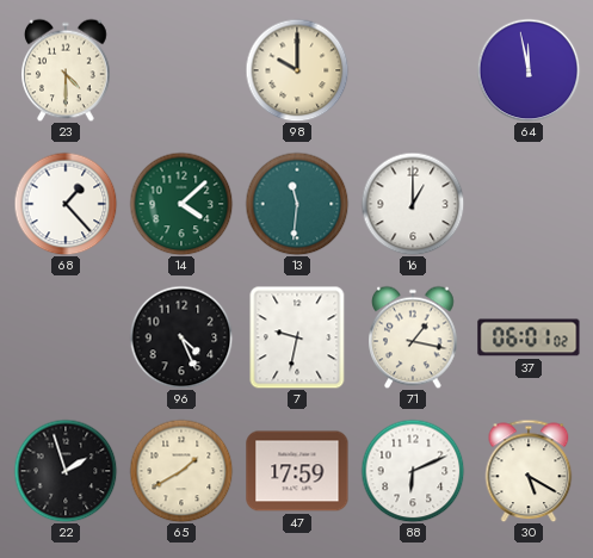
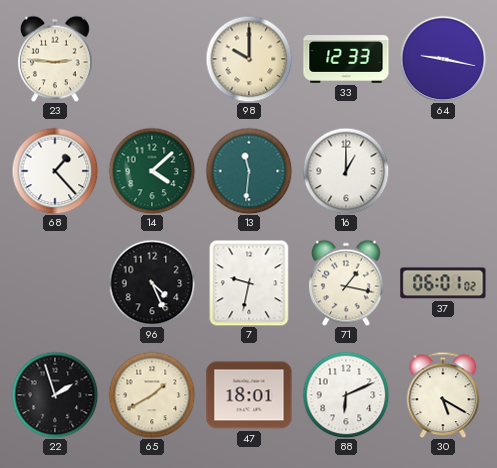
23: 4:30 -> 2:46 (55, 59)
33: none -> 12:33 (346, 60)
64: 11:58 -> 9:17 (443, 59)
47: 17:59 -> 18:01 (249, 395)
